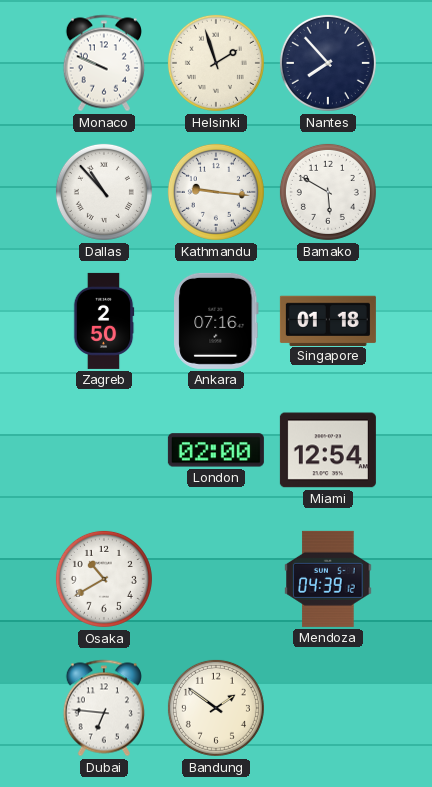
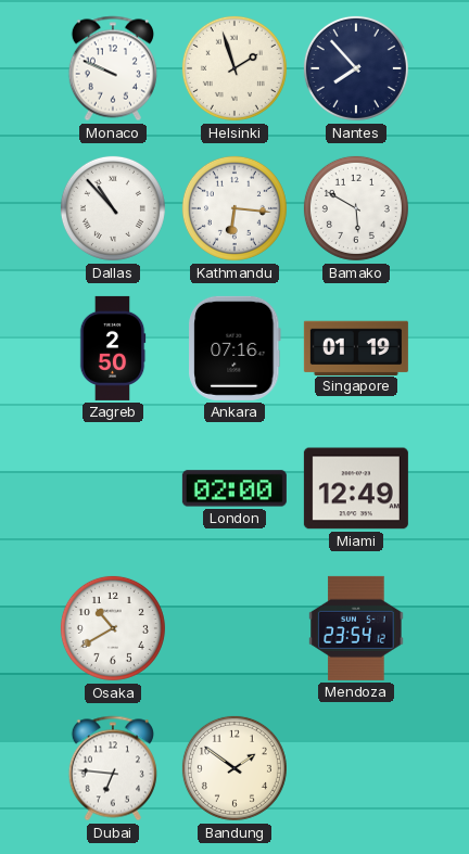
Kathmandu: 9:16 -> 6:16 (234, 208)
Singapore: 01:18 -> 01:19 (356, 347)
Miami: 12:54 -> 12:49 (356, 488)
Mendoza: 04:39 -> 23:54 (356, 628)
